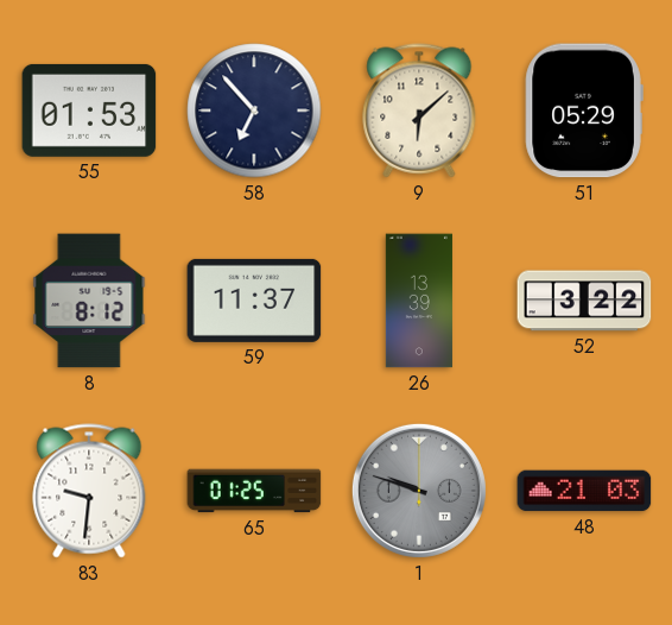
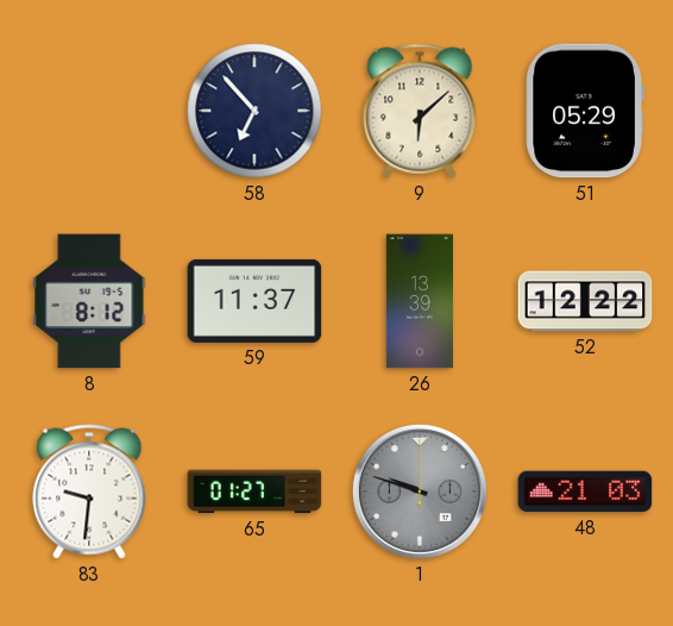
55: 01:53 -> none (89, 111)
52: 3:22 -> 12:22 (585, 301)
65: 01:25 -> 01:27 (254, 492)
